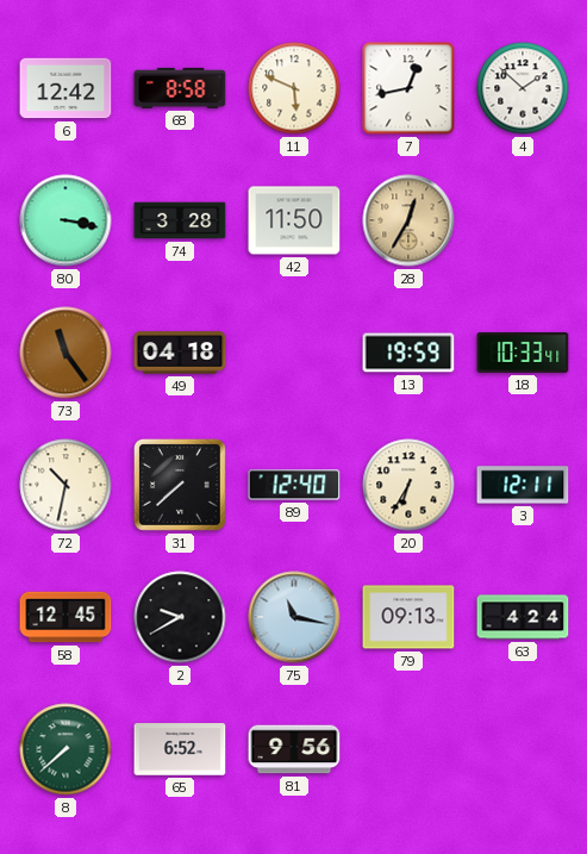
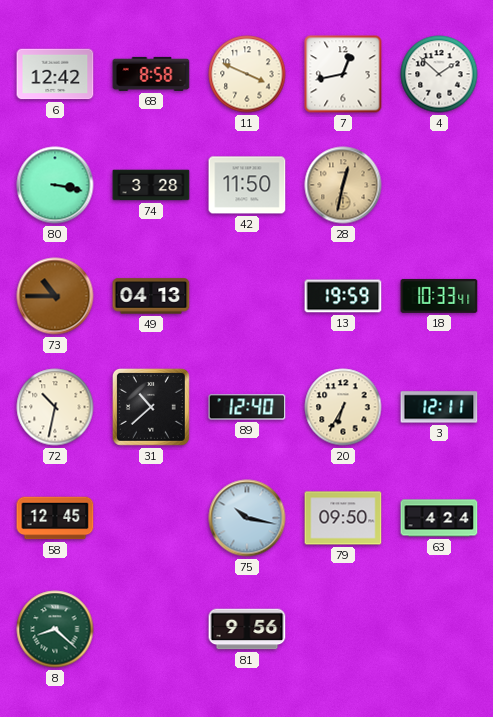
11: 5:49 -> 3:49 (247, 74)
28: 12:35 -> 12:32 (343, 185)
73: 11:24 -> 10:45 (55, 296)
49: 04:18 -> 04:13 (151, 296)
31: 7:38 -> 10:38 (151, 407)
2: 9:40 -> none (180, 617)
75: 11:17 -> 10:17 (247, 518)
79: 09:13 -> 09:50 (343, 518)
8: 7:38 -> 8:22 (55, 629)
65: 6:52 -> none (180, 749)
